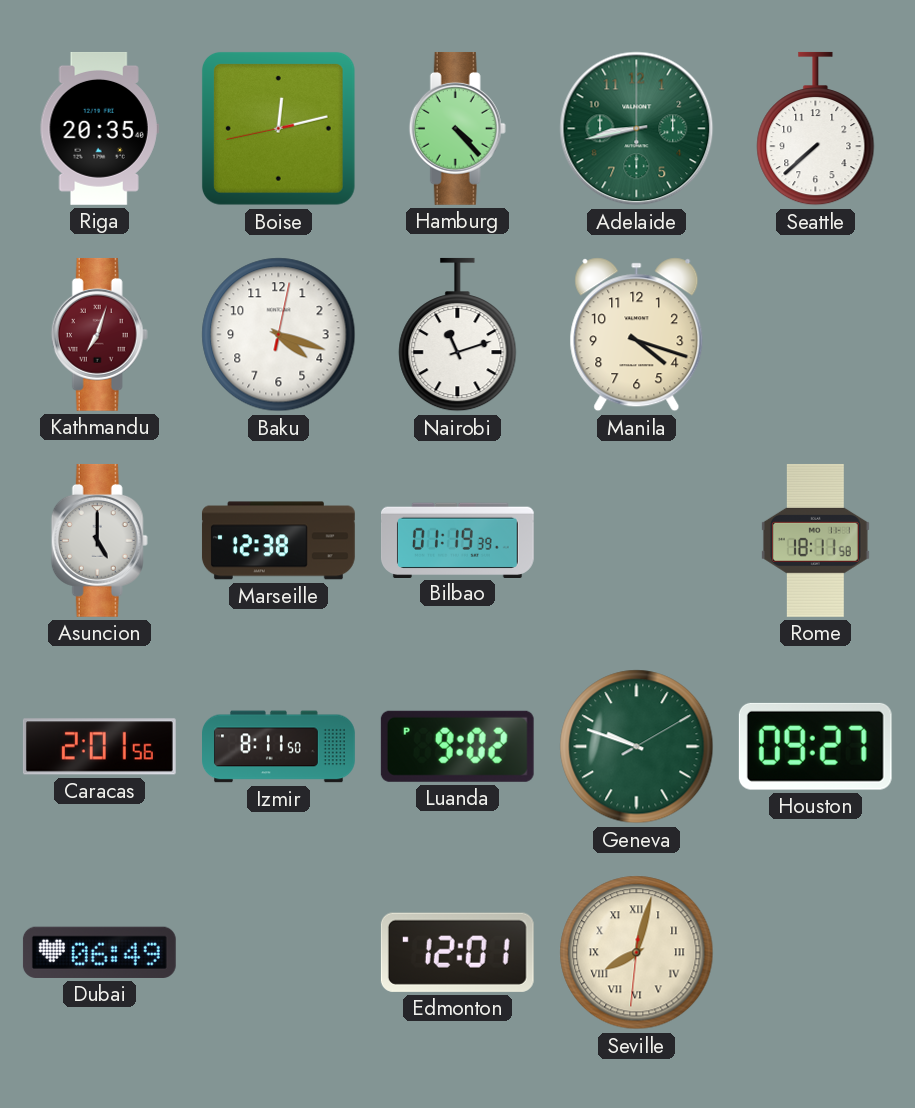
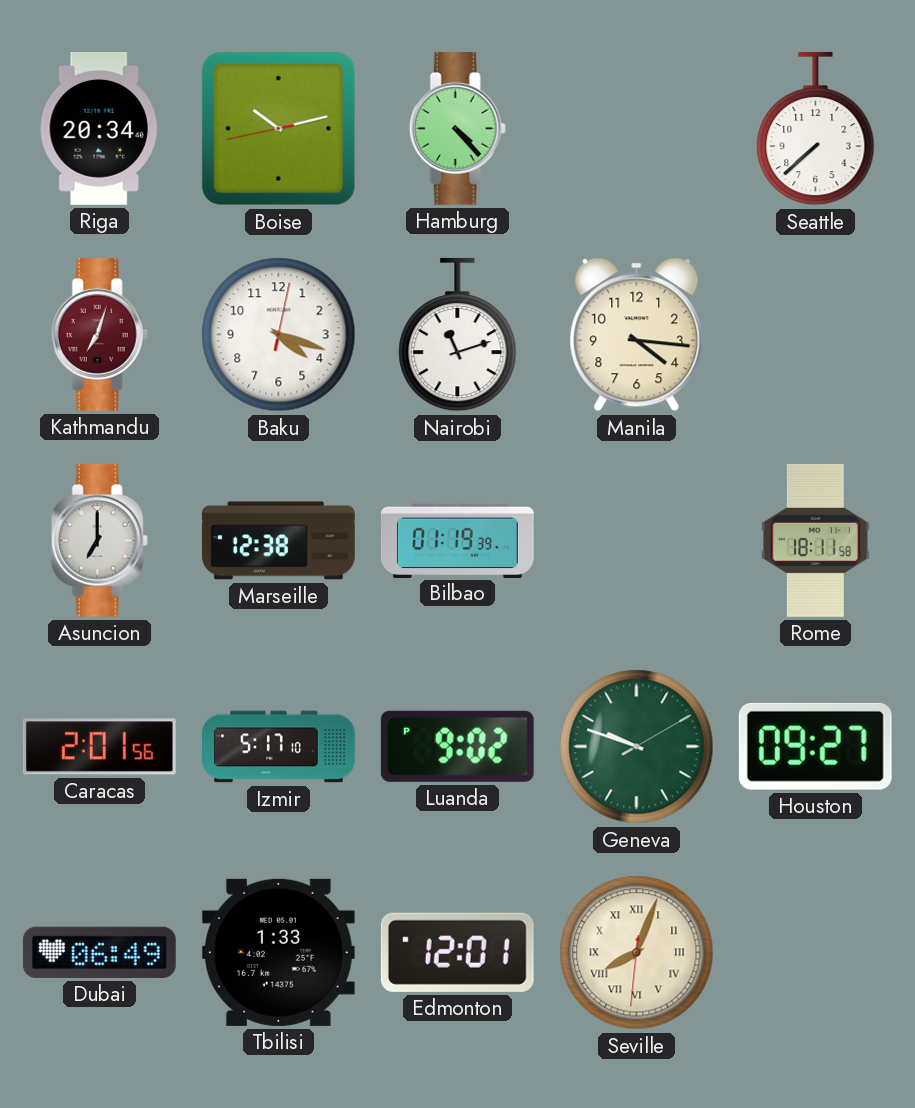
Riga: 20:35 -> 20:34 (99, 128)
Boise: 12:12 -> 10:12 (278, 128)
Adelaide: 8:43 -> none (637, 129)
Manila: 4:18 -> 4:16 (637, 335)
Asuncion: 5:00 -> 7:00 (99, 540)
Izmir: 8:11 -> 5:17 (279, 747)
Tbilisi: none -> 1:33 (278, 952)
Seville: 8:02 -> 8:03 (637, 953)
